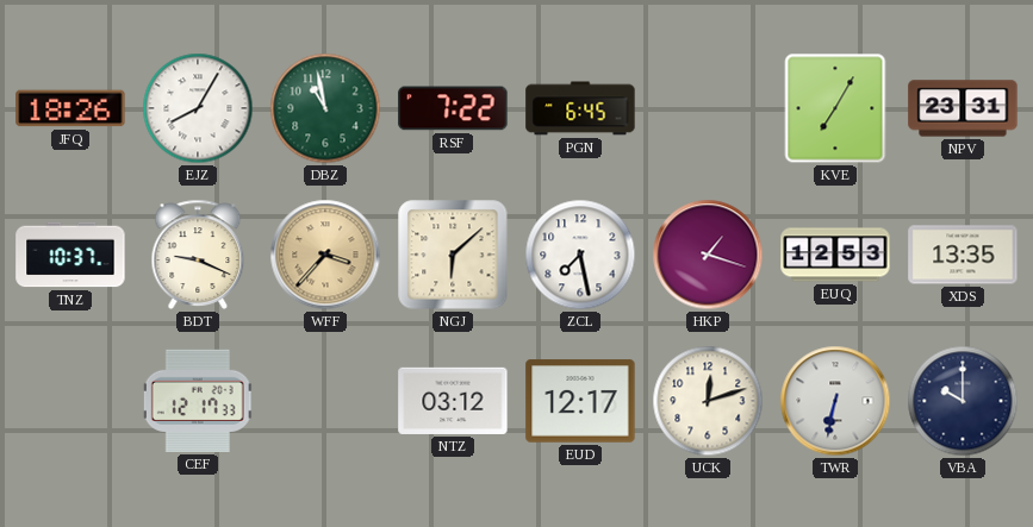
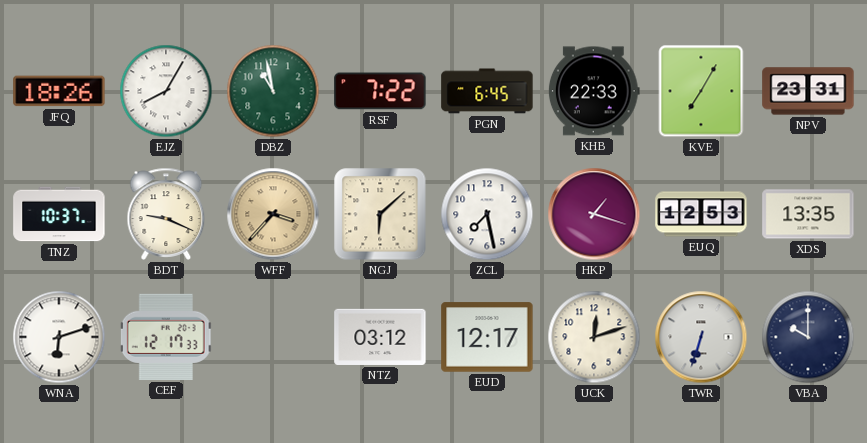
KHB: none -> 22:33 (594, 91)
WNA: none -> 6:12 (59, 337)
TWR: 6:32 -> 6:33 (701, 337)
